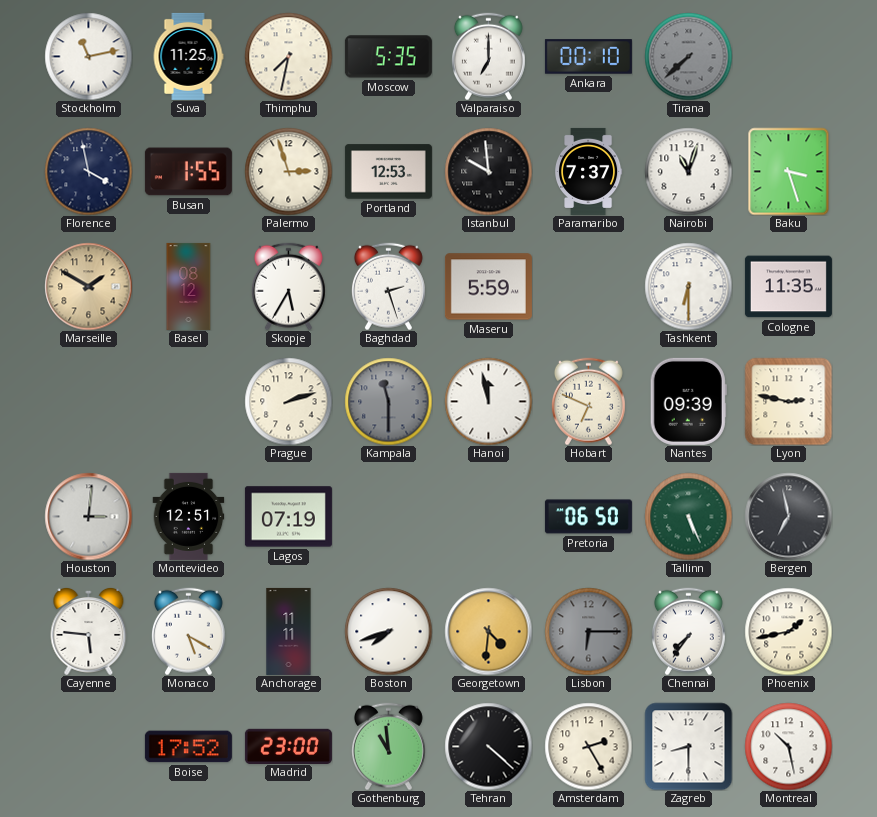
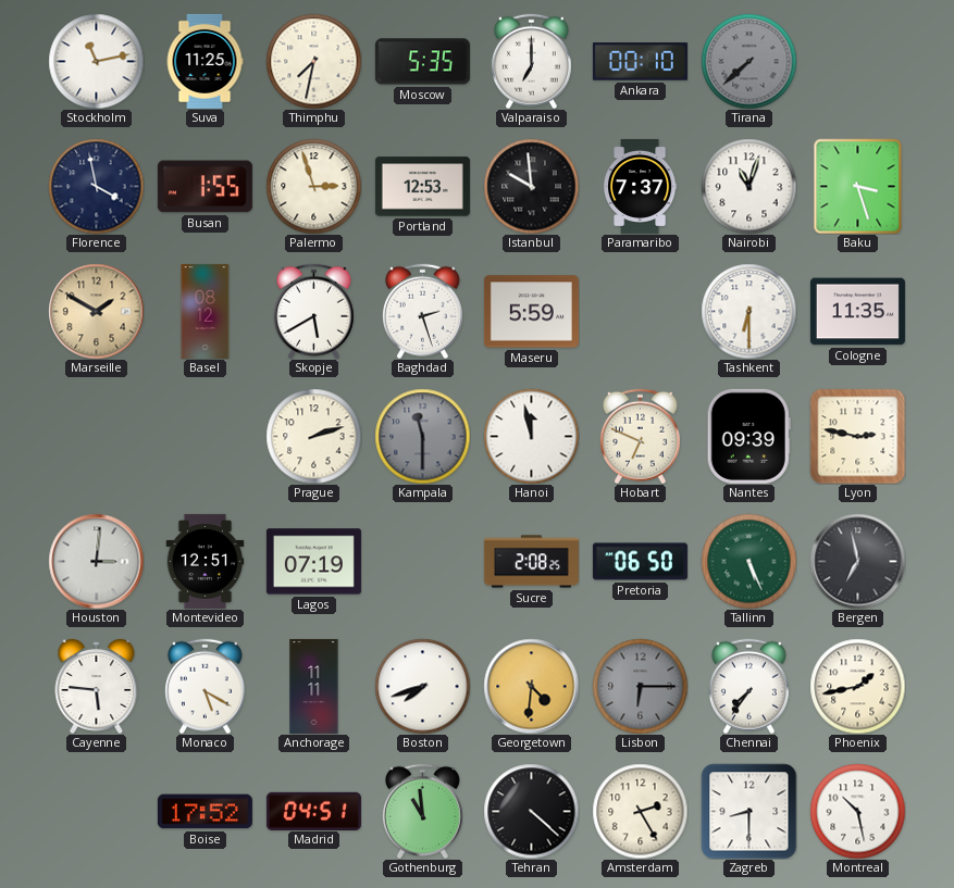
Skopje: 5:35 -> 5:40 (313, 311)
Sucre: none -> 2:08 (531, 562)
Madrid: 23:00 -> 04:51 (313, 811)
